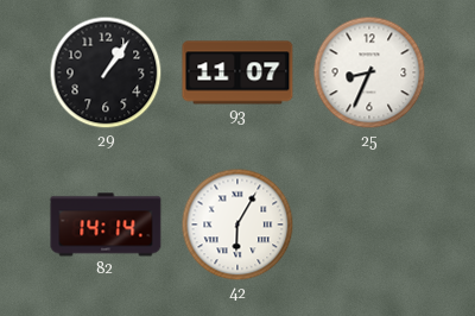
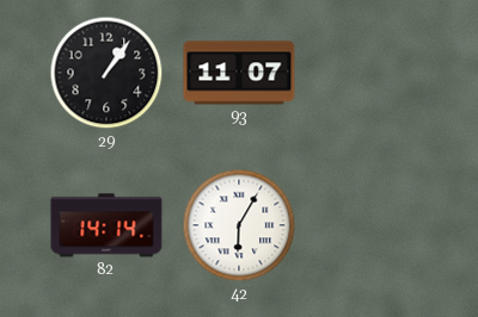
25: 8:34 -> none (369, 72)
